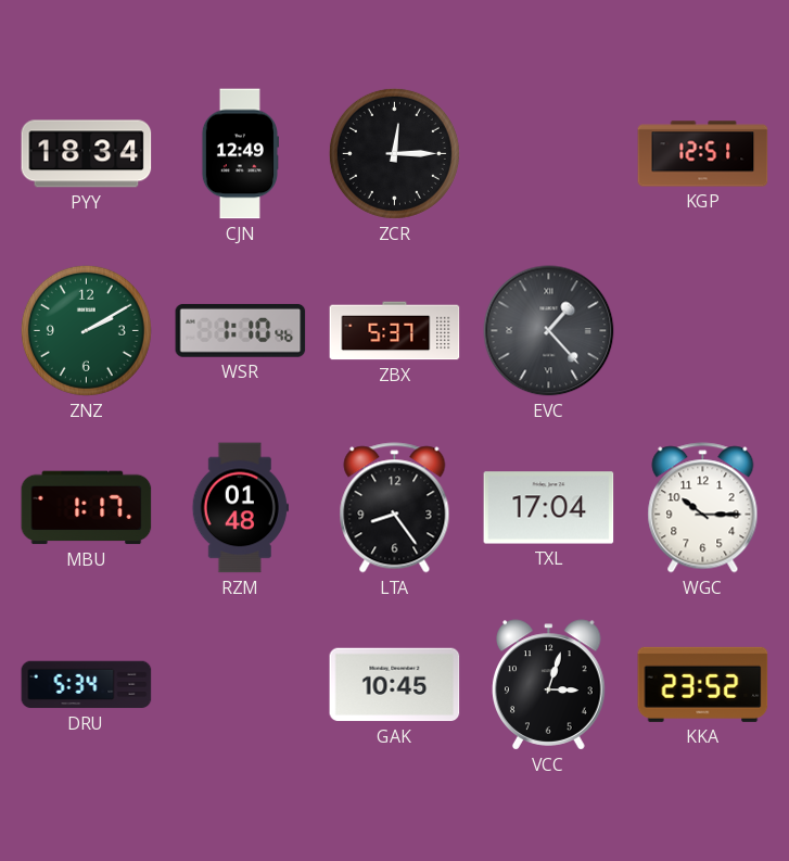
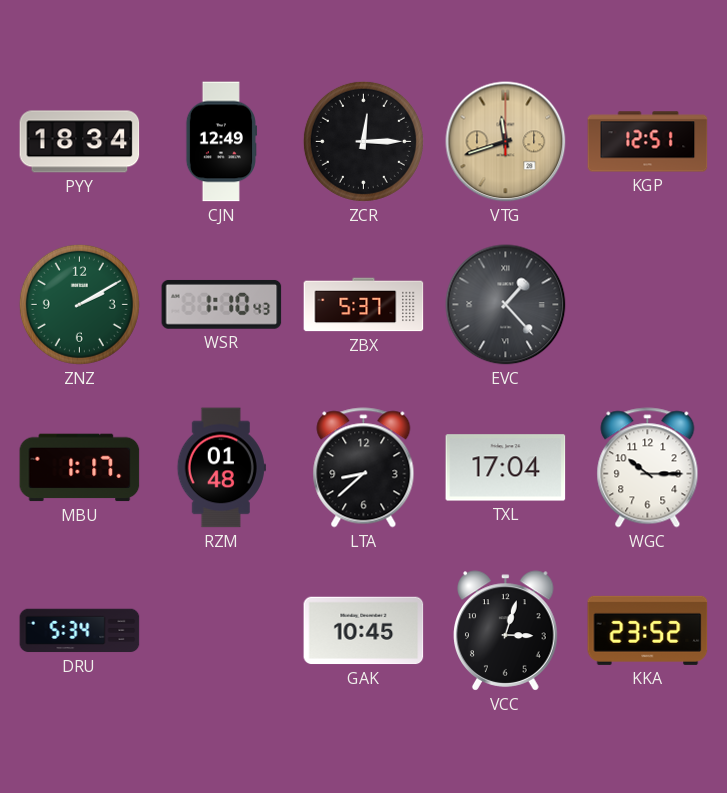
VTG: none -> 11:42 (506, 142)
WSR: 1:10:46 -> 1:10:43 (222, 304)
LTA: 8:24 -> 8:38 (364, 468)
